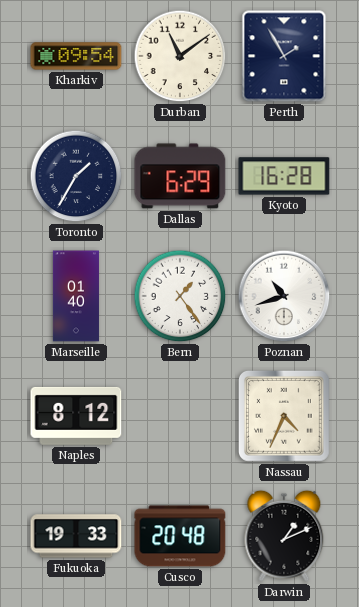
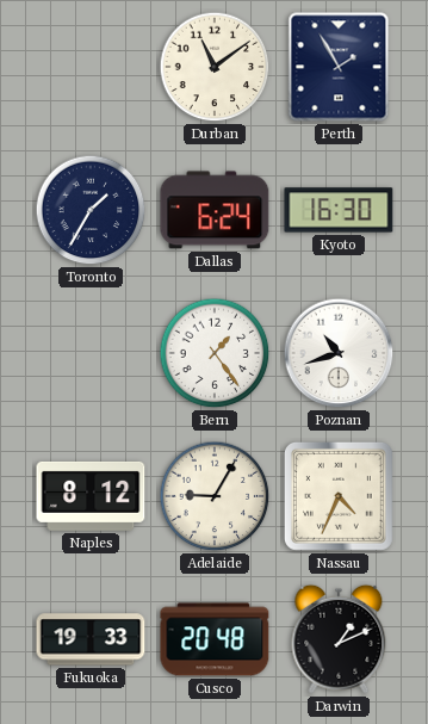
Kharkiv: 09:54 -> none (76, 56)
Dallas: 6:29 -> 6:24 (215, 210)
Kyoto: 16:28 -> 16:30 (339, 210)
Marseille: 01:40 -> none (76, 296)
Adelaide: none -> 9:05 (215, 496)
